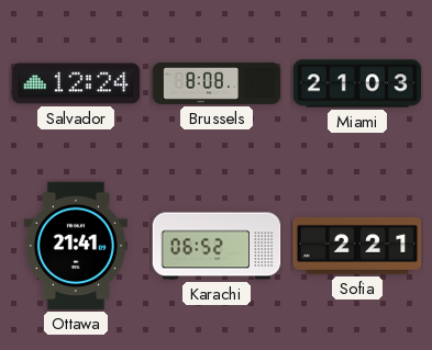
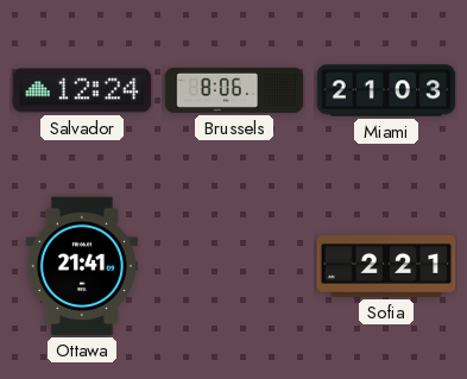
Brussels: 8:08 -> 8:06 (234, 90)
Karachi: 06:52 -> none (217, 246)
